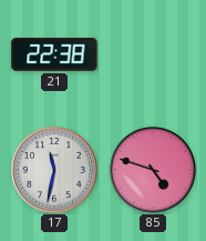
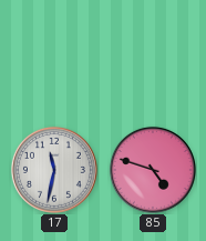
21: 22:38 -> none (54, 56)
